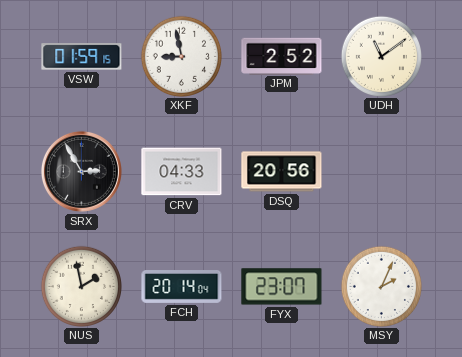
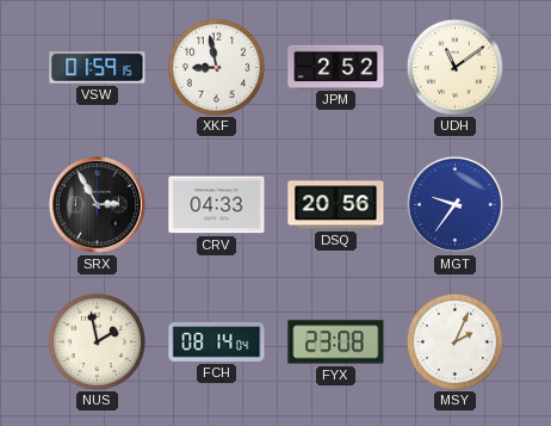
MGT: none -> 9:36 (454, 204)
FCH: 20:14 -> 08:14 (217, 342)
FYX: 23:07 -> 23:08 (336, 342)
